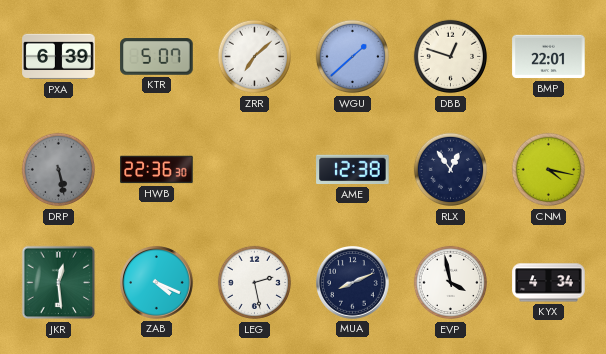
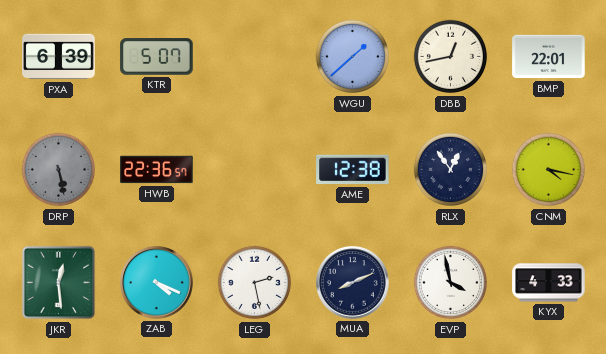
ZRR: 7:08 -> none (255, 57)
DBB: 12:48 -> 12:43 (451, 57)
HWB: 22:36:30 -> 22:36:57 (157, 170)
KYX: 4:34 -> 4:33 (549, 283)
